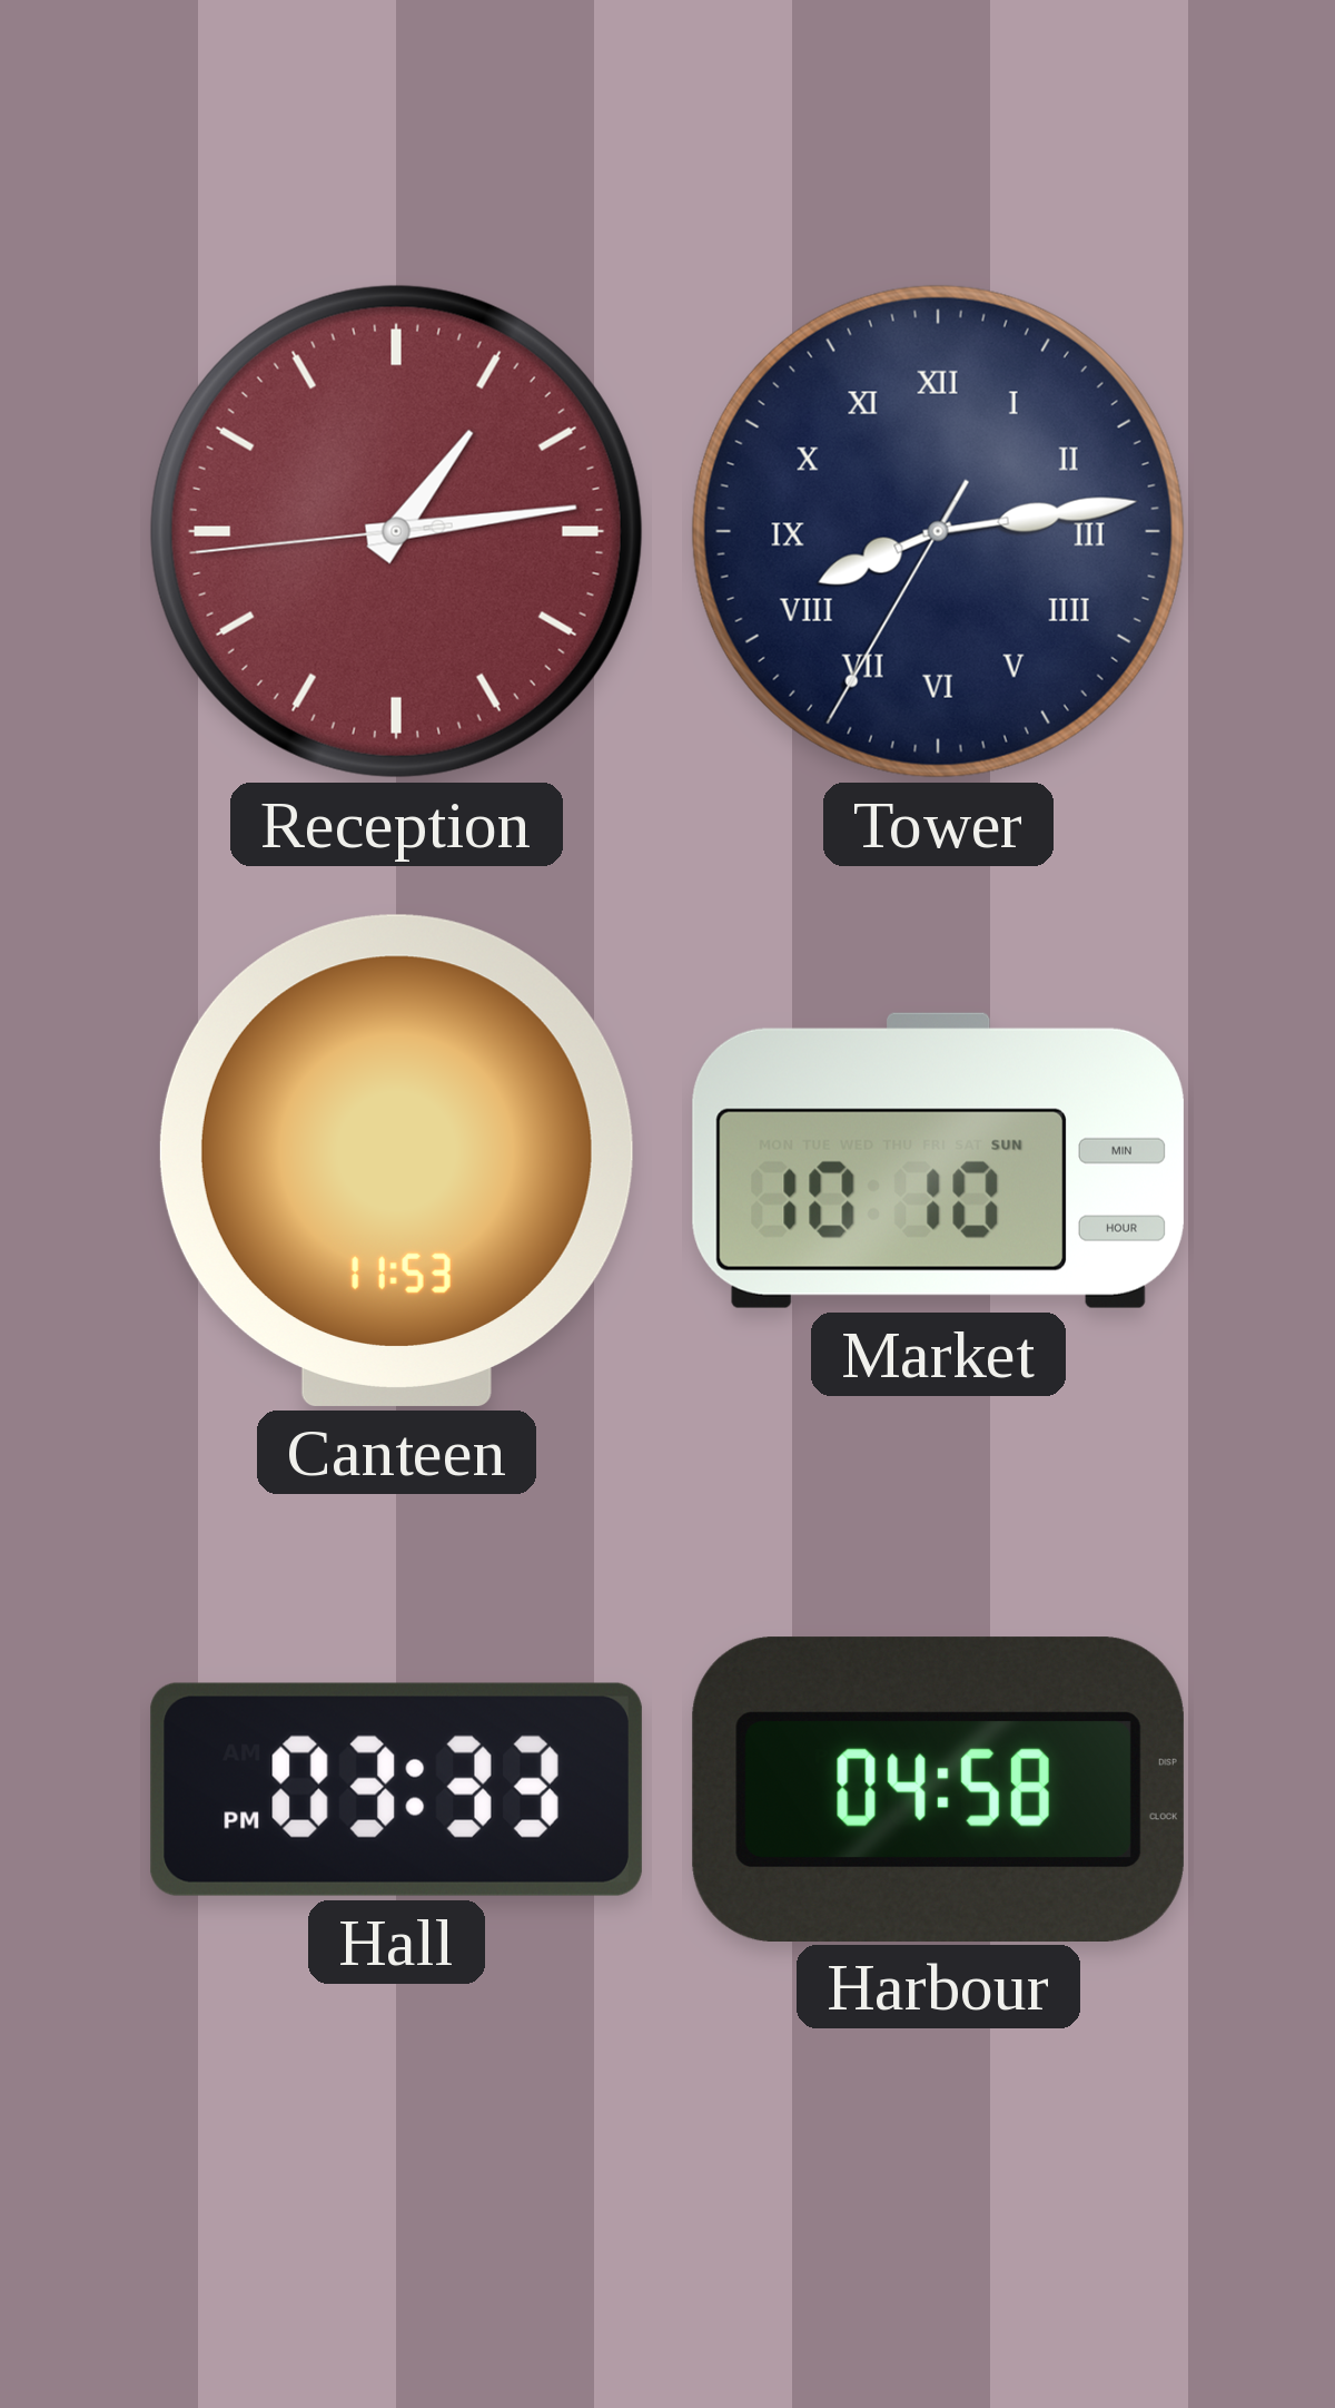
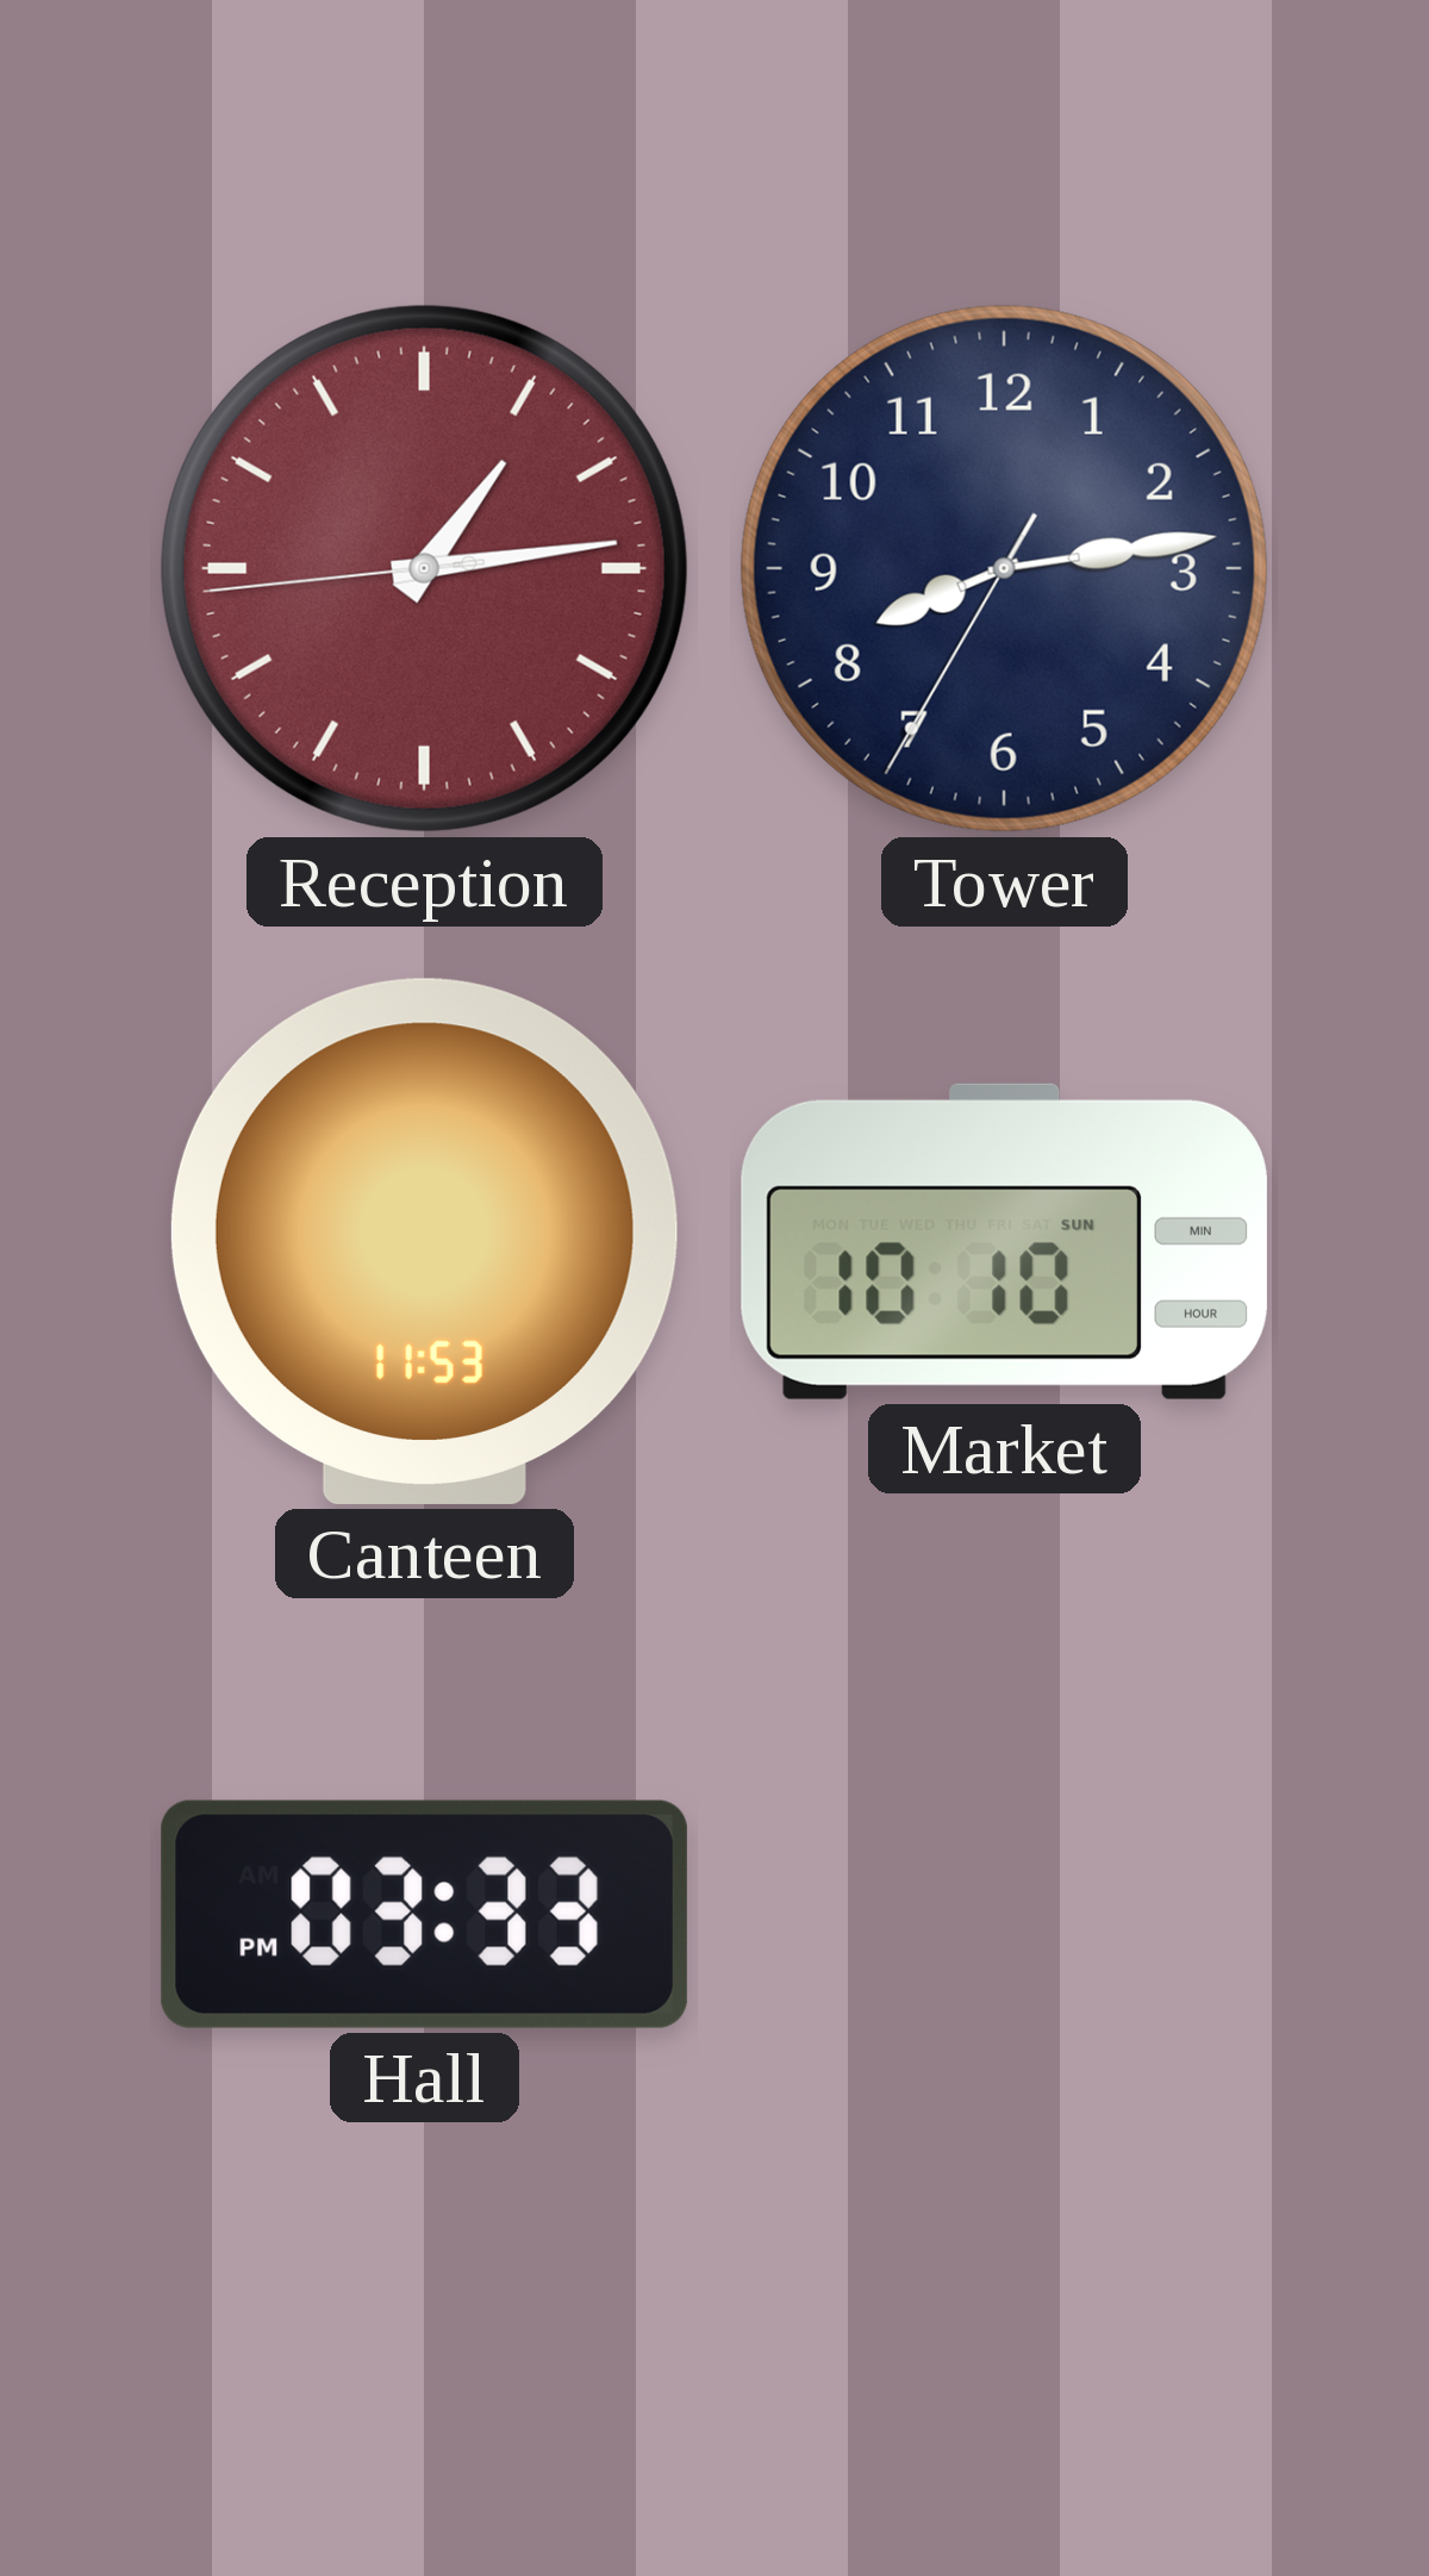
Tower numerals: Roman -> Arabic (1004, 568)
Harbour: 04:58 -> none (938, 1789)
